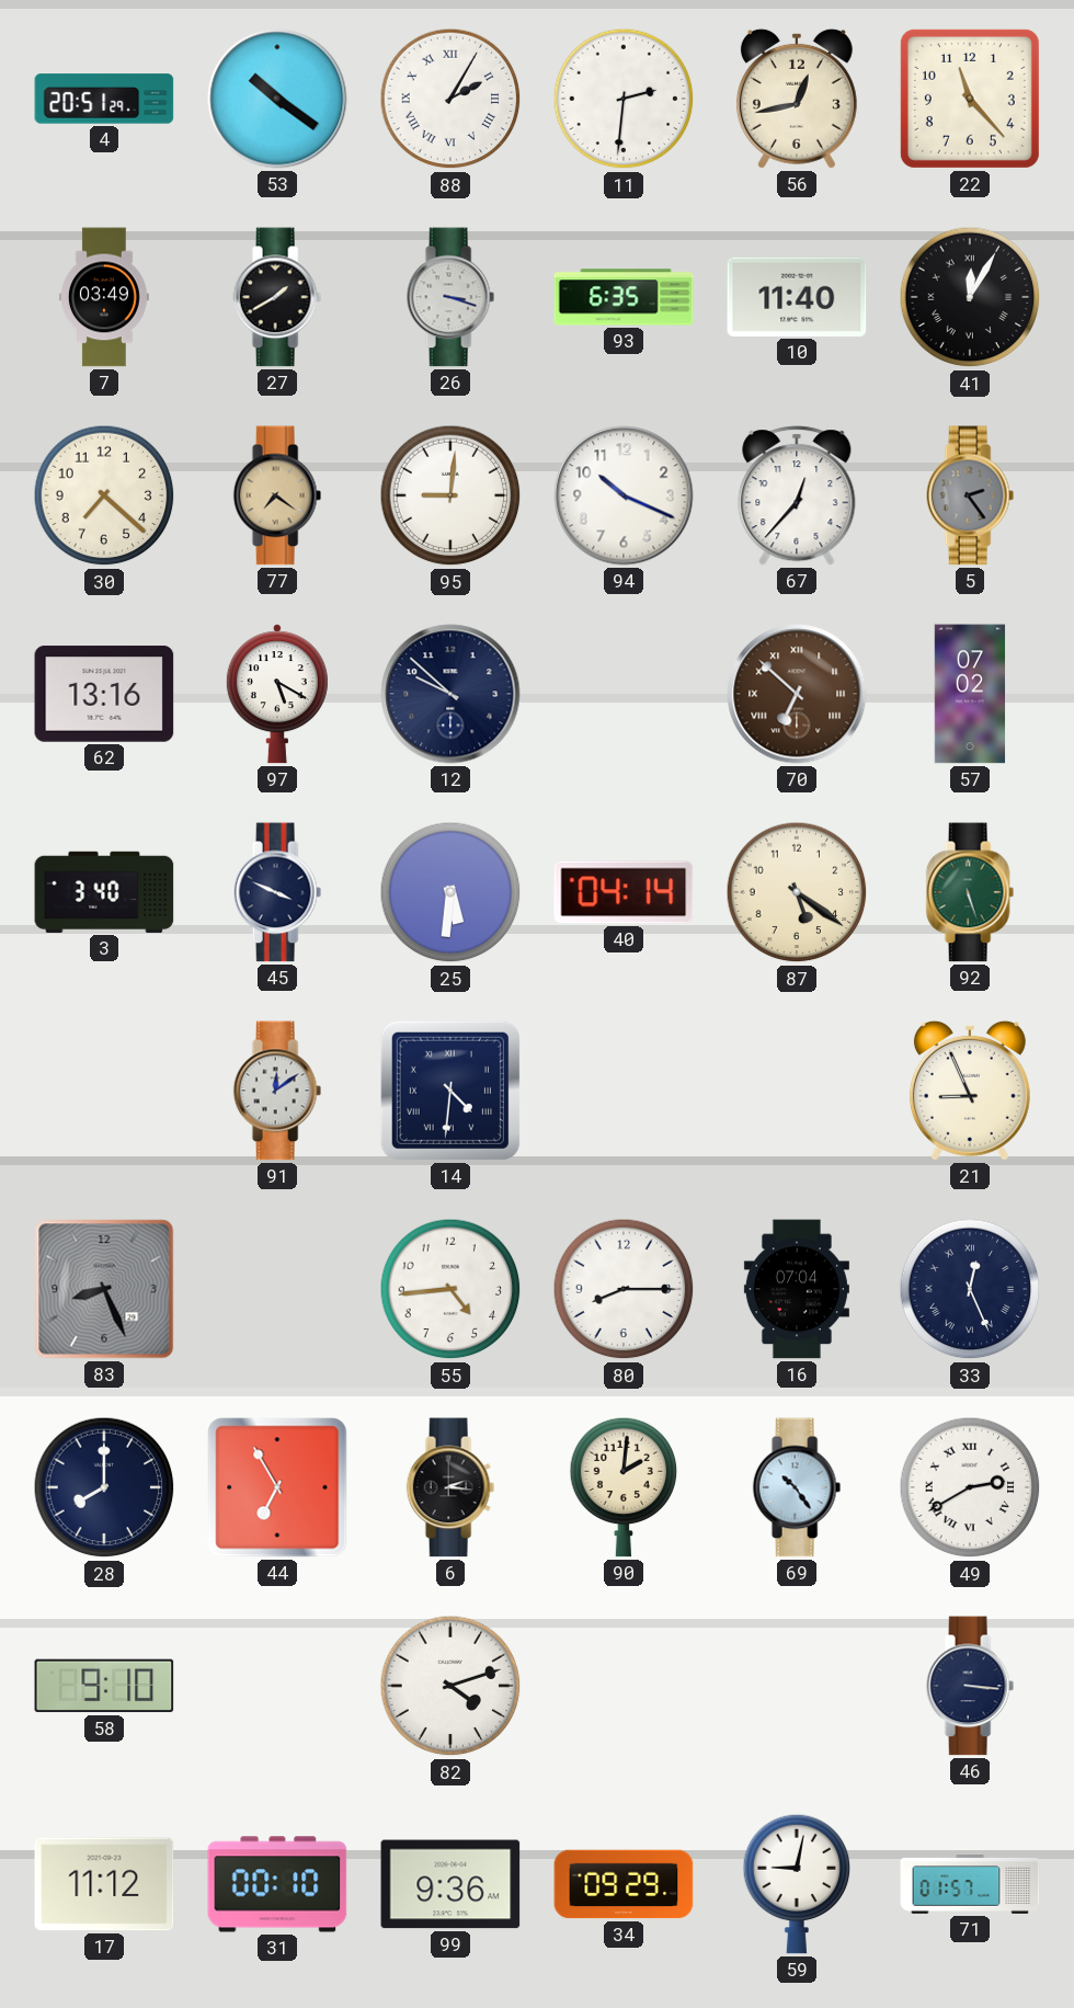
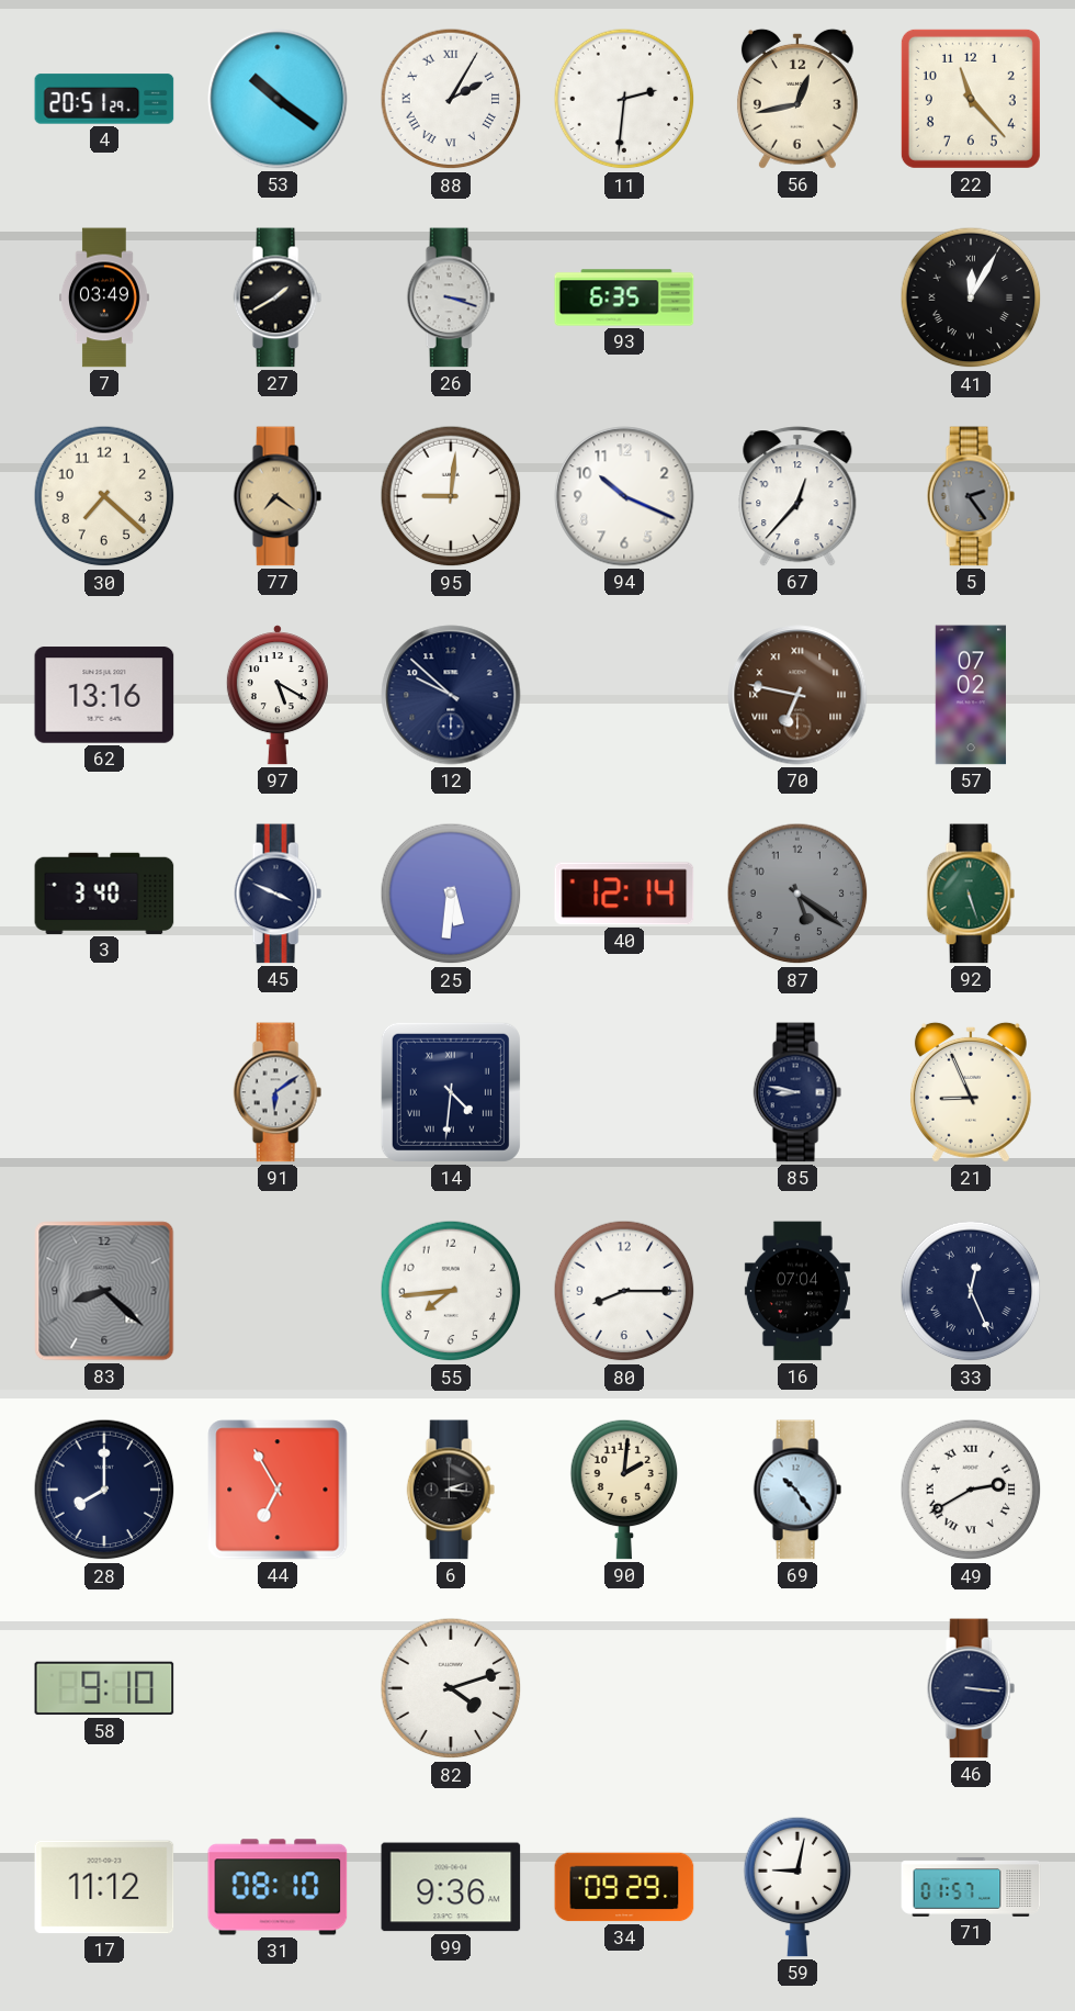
10: 11:40 -> none (797, 297)
70: 6:52 -> 6:47 (797, 695)
40: 04:14 -> 12:14 (624, 894)
87 dial: cream -> grey (797, 894)
91: 12:09 -> 6:09 (278, 1092)
85: none -> 8:47 (797, 1092)
83: 8:26 -> 8:22 (104, 1291)
55: 4:44 -> 7:44 (451, 1291)
31: 00:10 -> 08:10 (278, 1887)
